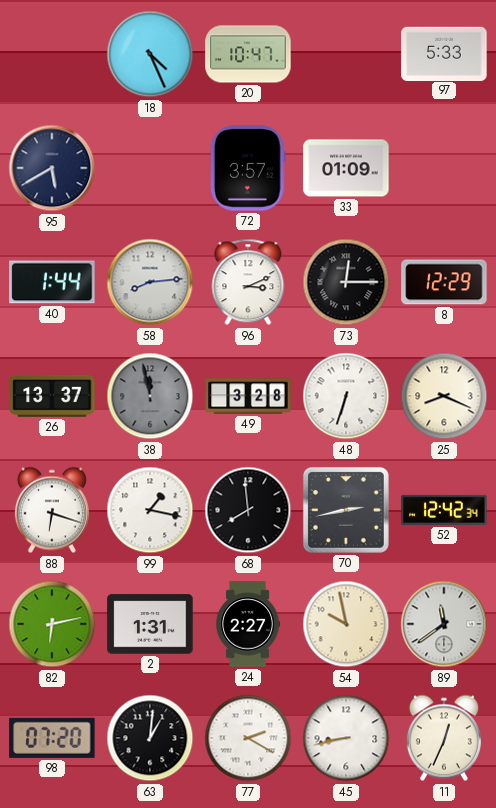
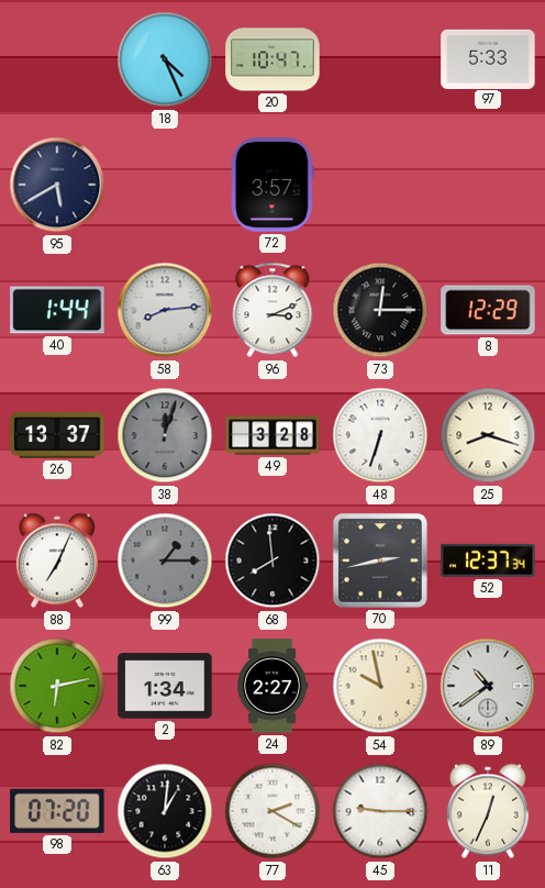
33: 01:09 -> none (346, 168)
38: 11:58 -> 12:03 (165, 435)
25: 8:19 -> 8:18 (488, 435)
88: 6:18 -> 7:04 (57, 560)
99: 1:17 -> 1:15 (165, 560)
99 dial: white -> grey (165, 560)
52: 12:42 -> 12:37 (488, 560)
2: 1:31 -> 1:34 (165, 686)
89: 11:39 -> 10:39 (488, 686)
45: 8:43 -> 9:15 (380, 811)
